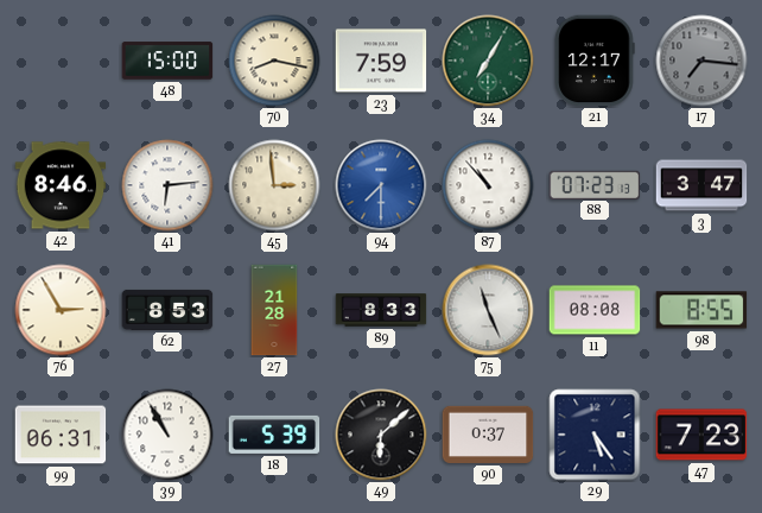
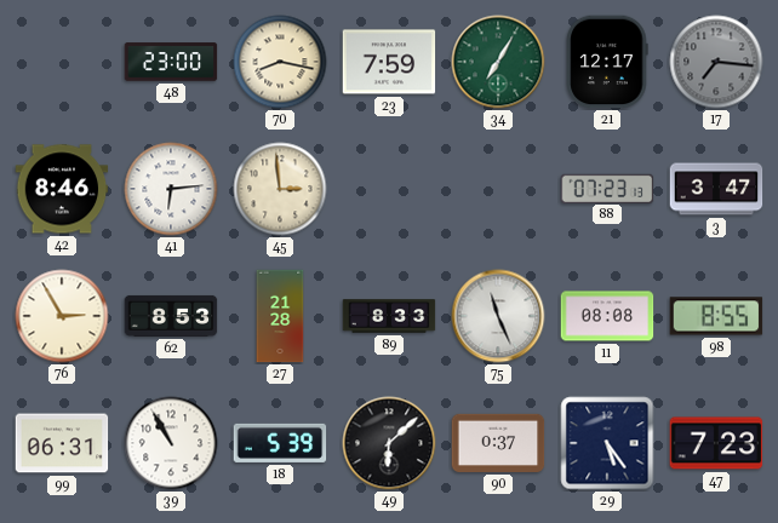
48: 15:00 -> 23:00 (171, 62)
94: 7:30 -> none (381, 185)
87: 10:53 -> none (488, 185)
